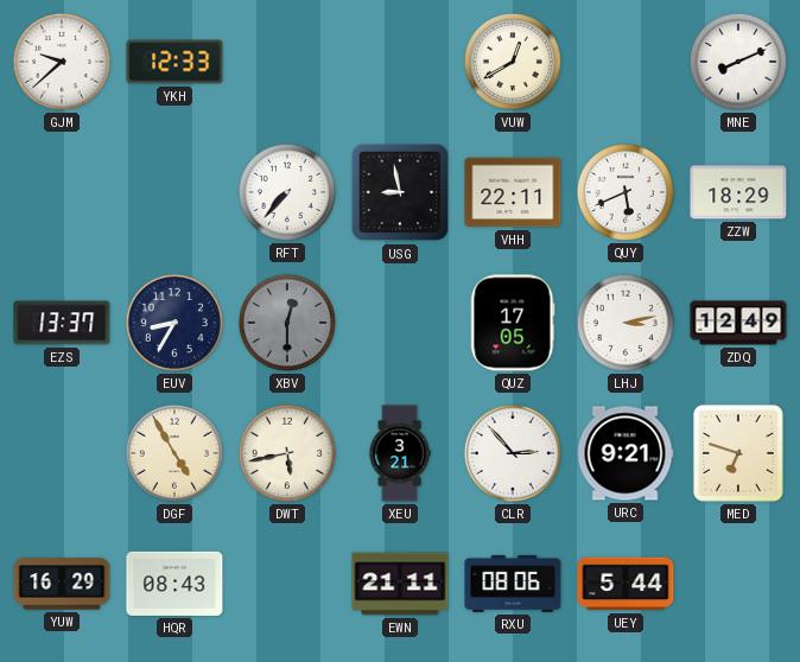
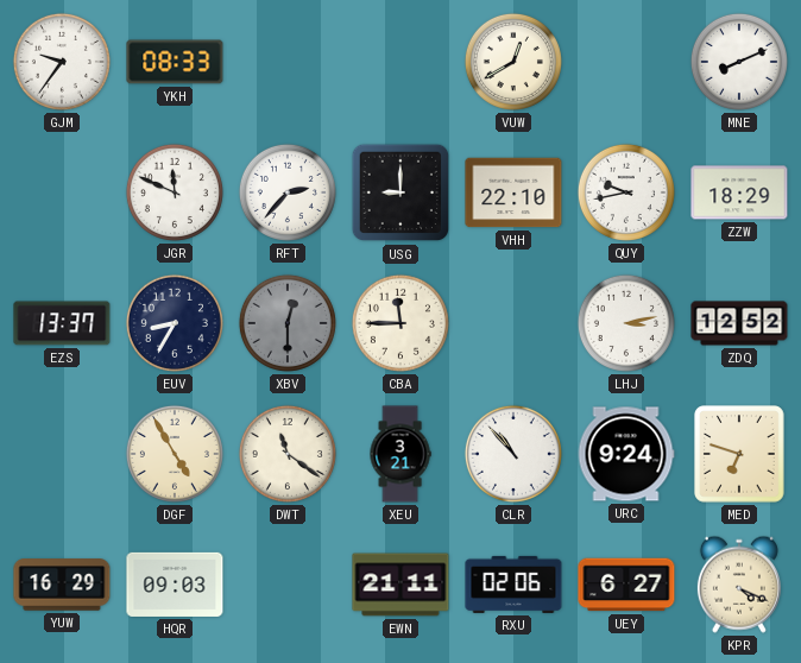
GJM: 9:38 -> 9:36 (62, 62)
YKH: 12:33 -> 08:33 (175, 62)
JGR: none -> 11:49 (175, 192)
RFT: 7:37 -> 2:37 (288, 192)
USG: 8:58 -> 9:00 (400, 192)
VHH: 22:11 -> 22:10 (513, 192)
QUY: 5:41 -> 9:43 (626, 192)
CBA: none -> 11:45 (400, 323)
QUZ: 17:05 -> none (513, 323)
ZDQ: 12:49 -> 12:52 (739, 323)
DWT: 5:43 -> 11:21 (288, 454)
CLR: 2:53 -> 10:53 (513, 454)
URC: 9:21 -> 9:24 (626, 454)
HQR: 08:43 -> 09:03 (175, 585)
RXU: 08:06 -> 02:06 (513, 585)
UEY: 5:44 -> 6:27 (626, 585)
KPR: none -> 4:19 (739, 585)
